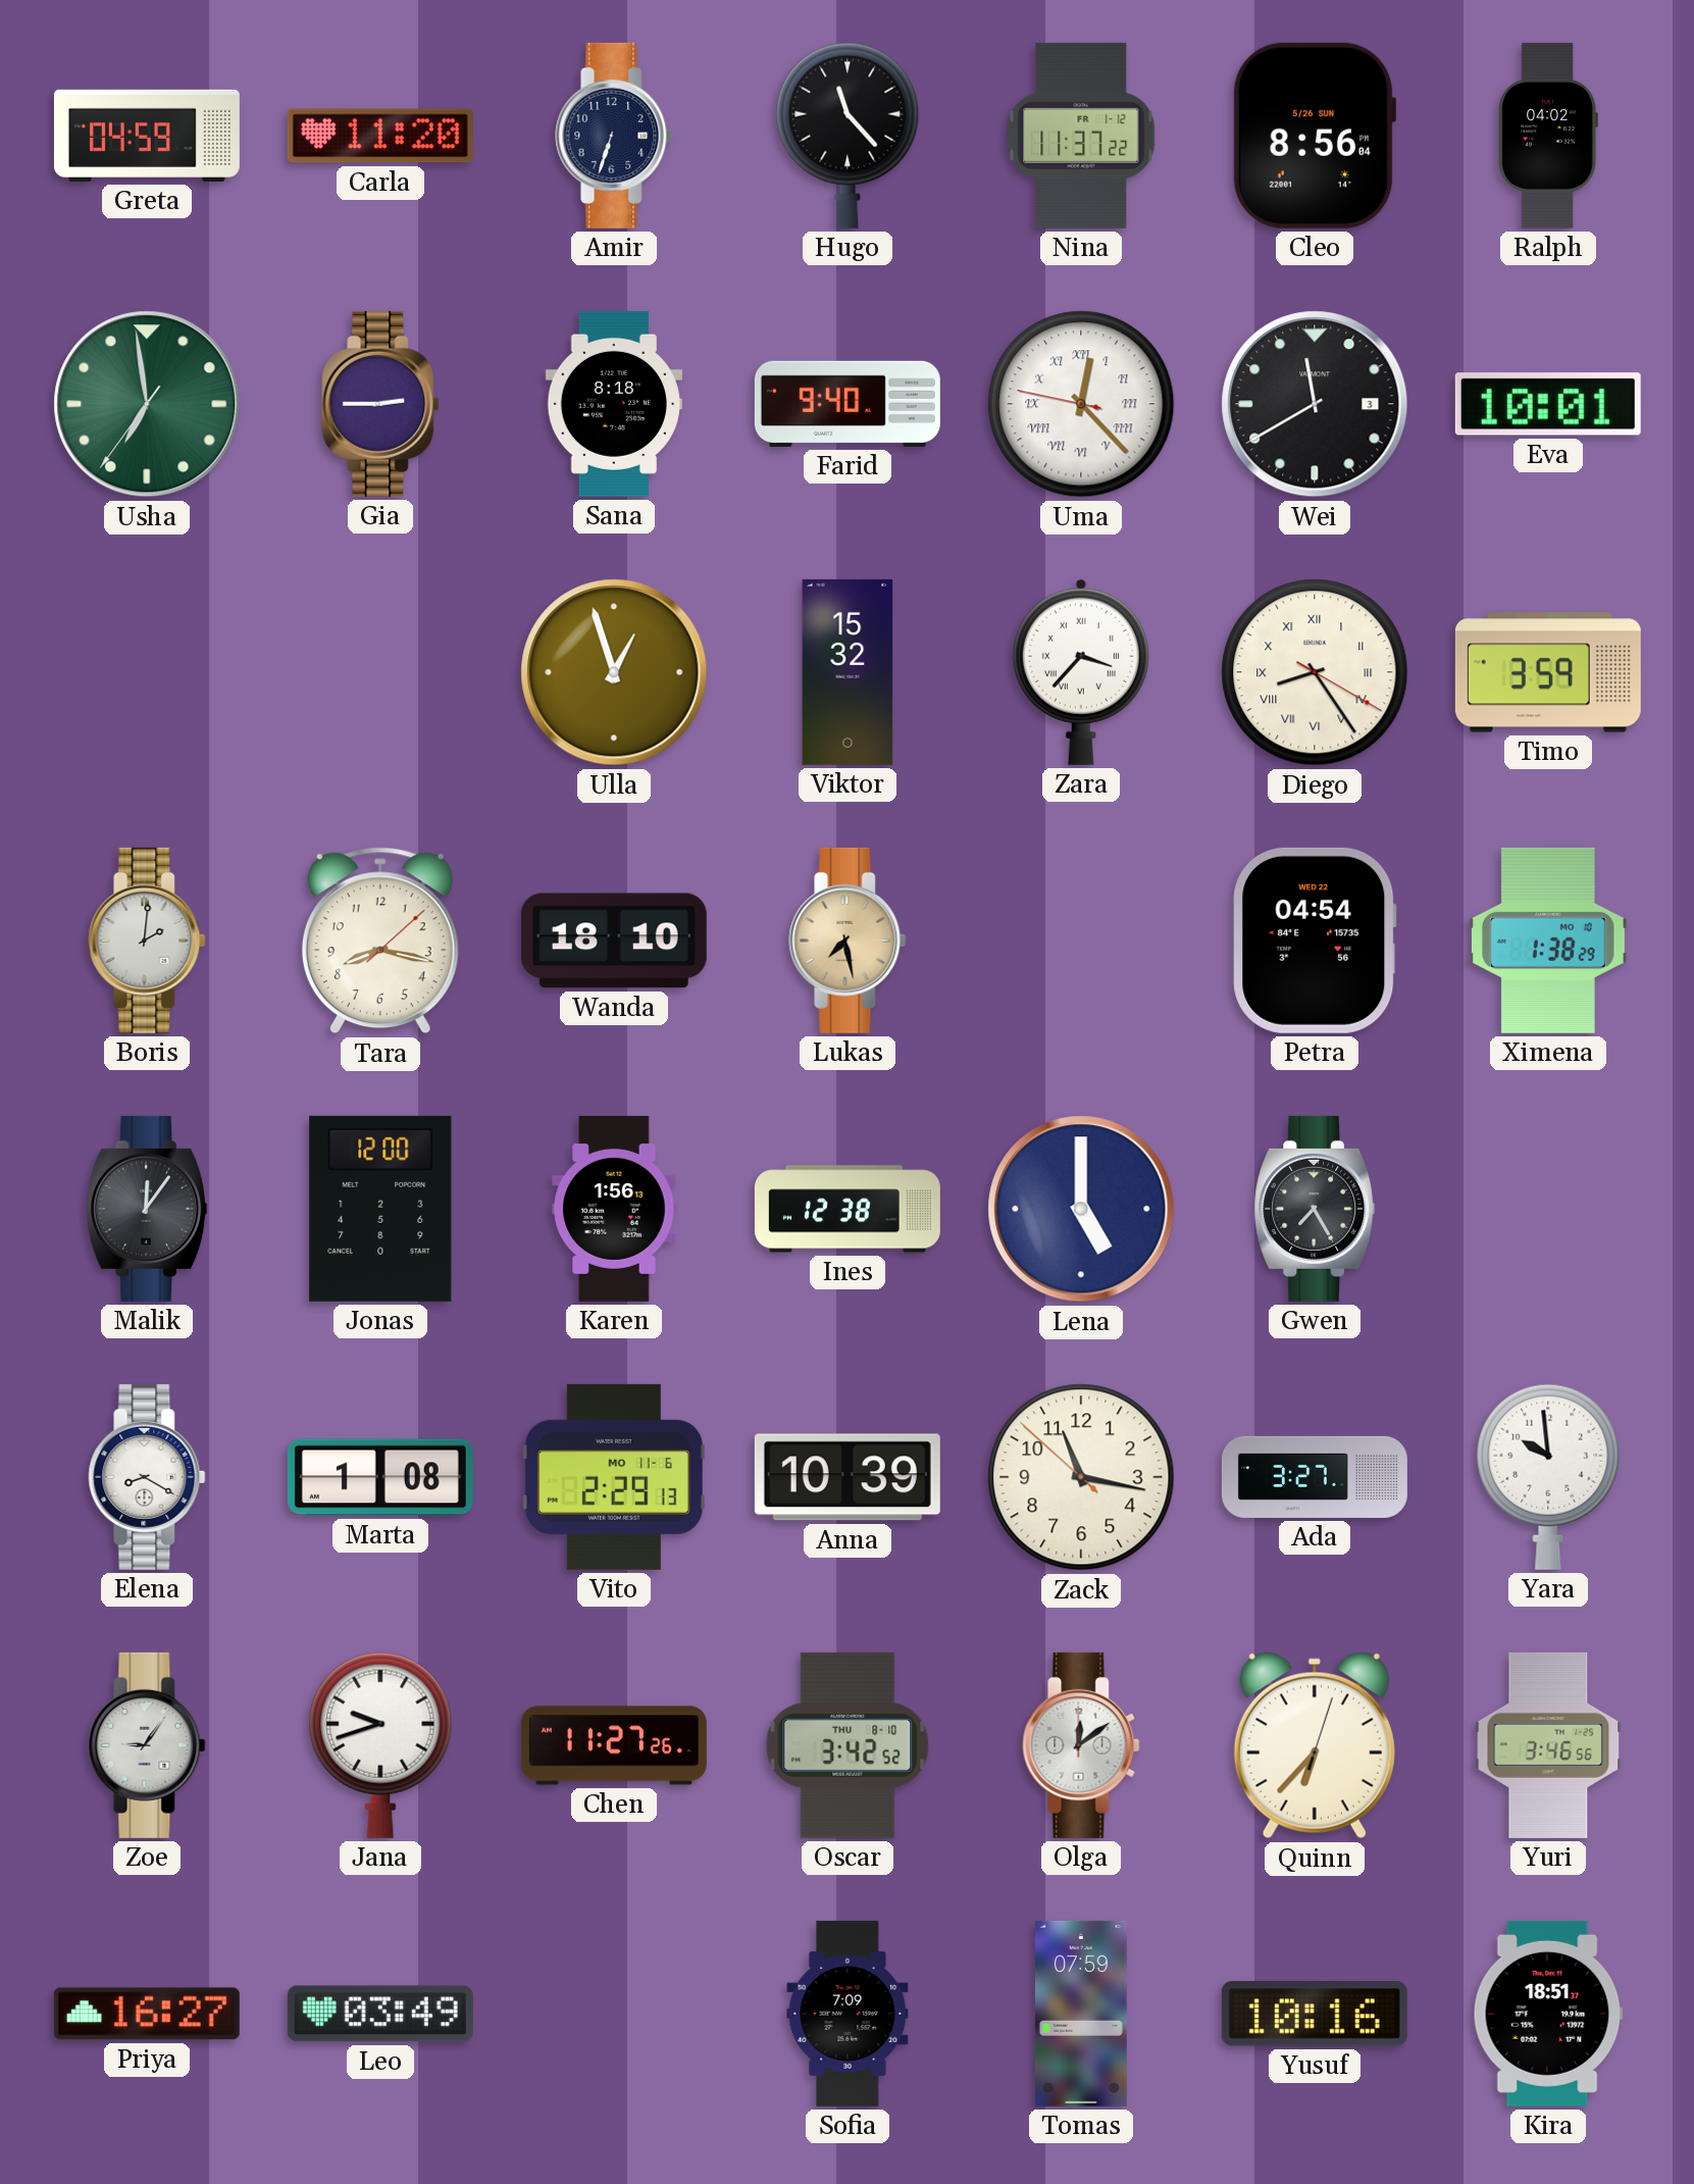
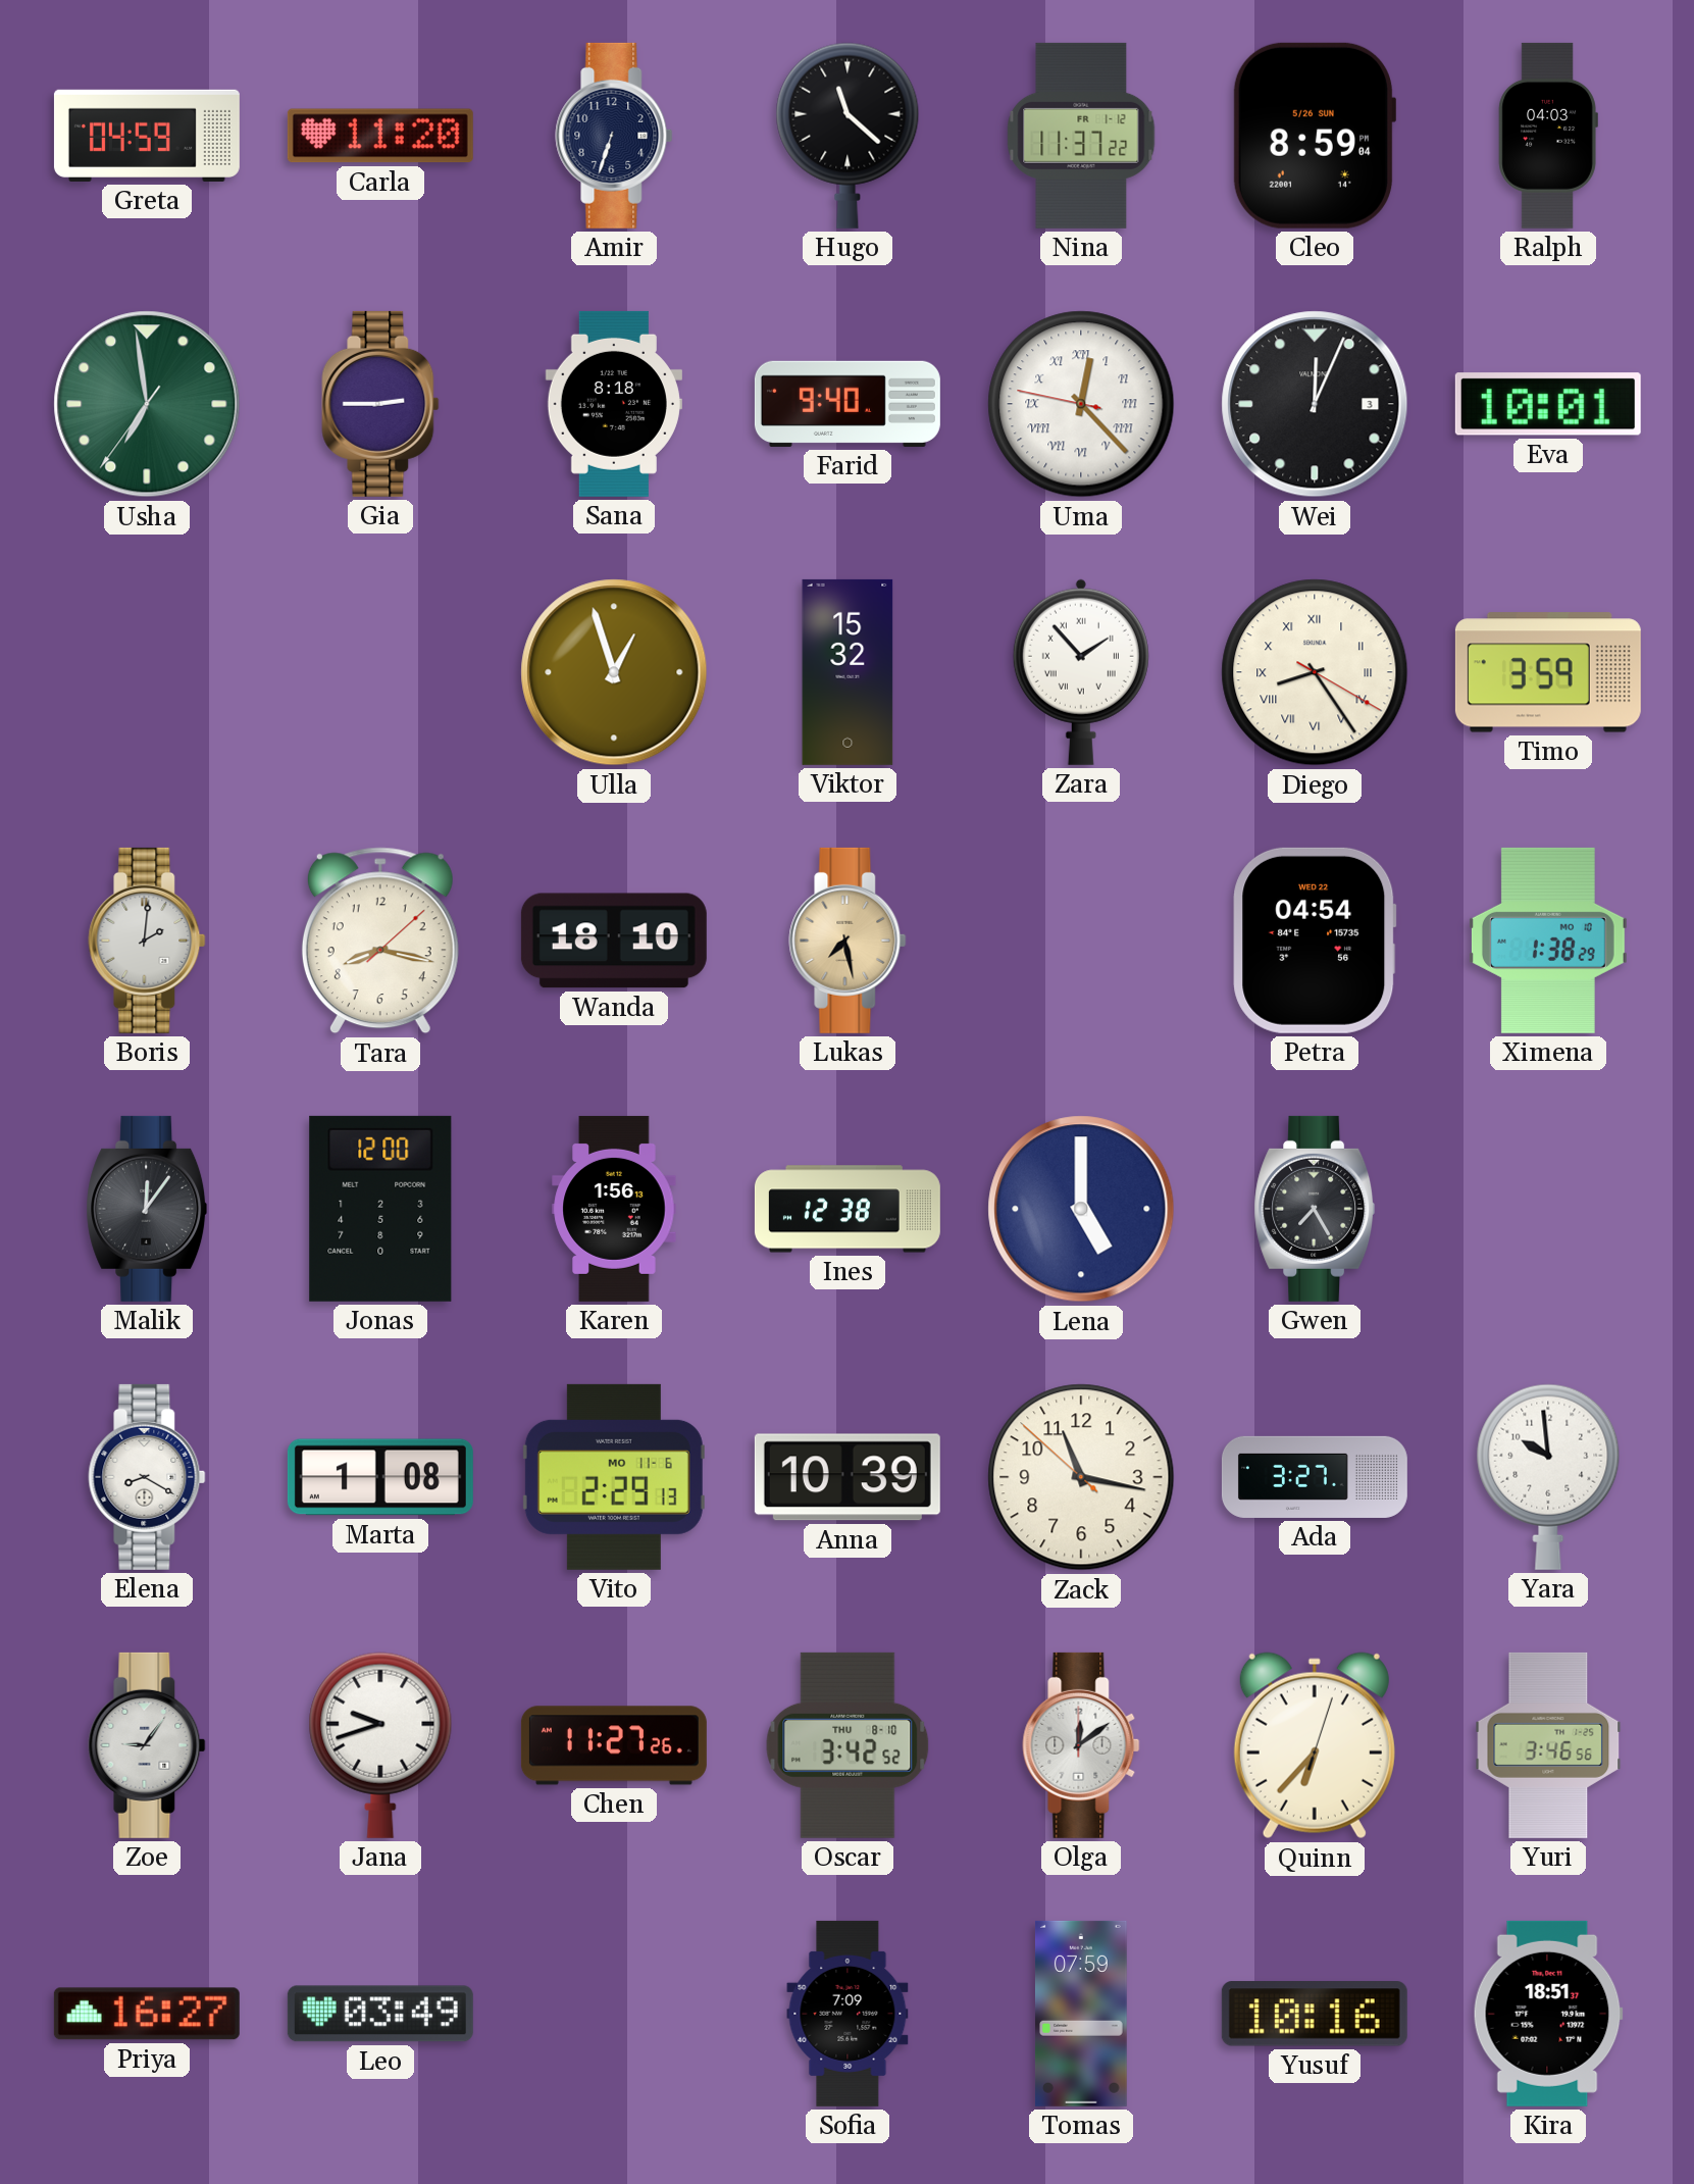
Hugo: 11:23 -> 11:22 (848, 136)
Cleo: 8:56 -> 8:59 (1315, 136)
Ralph: 04:02 -> 04:03 (1548, 136)
Wei: 11:40 -> 12:04 (1315, 404)
Zara: 3:37 -> 1:53 (1081, 672)
